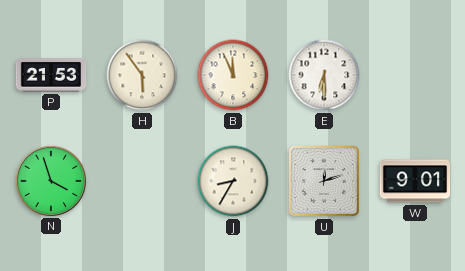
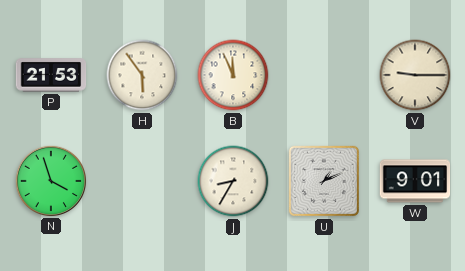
E: 6:30 -> none (324, 75)
V: none -> 9:15 (415, 75)
U: 12:12 -> 1:11 (324, 181)
